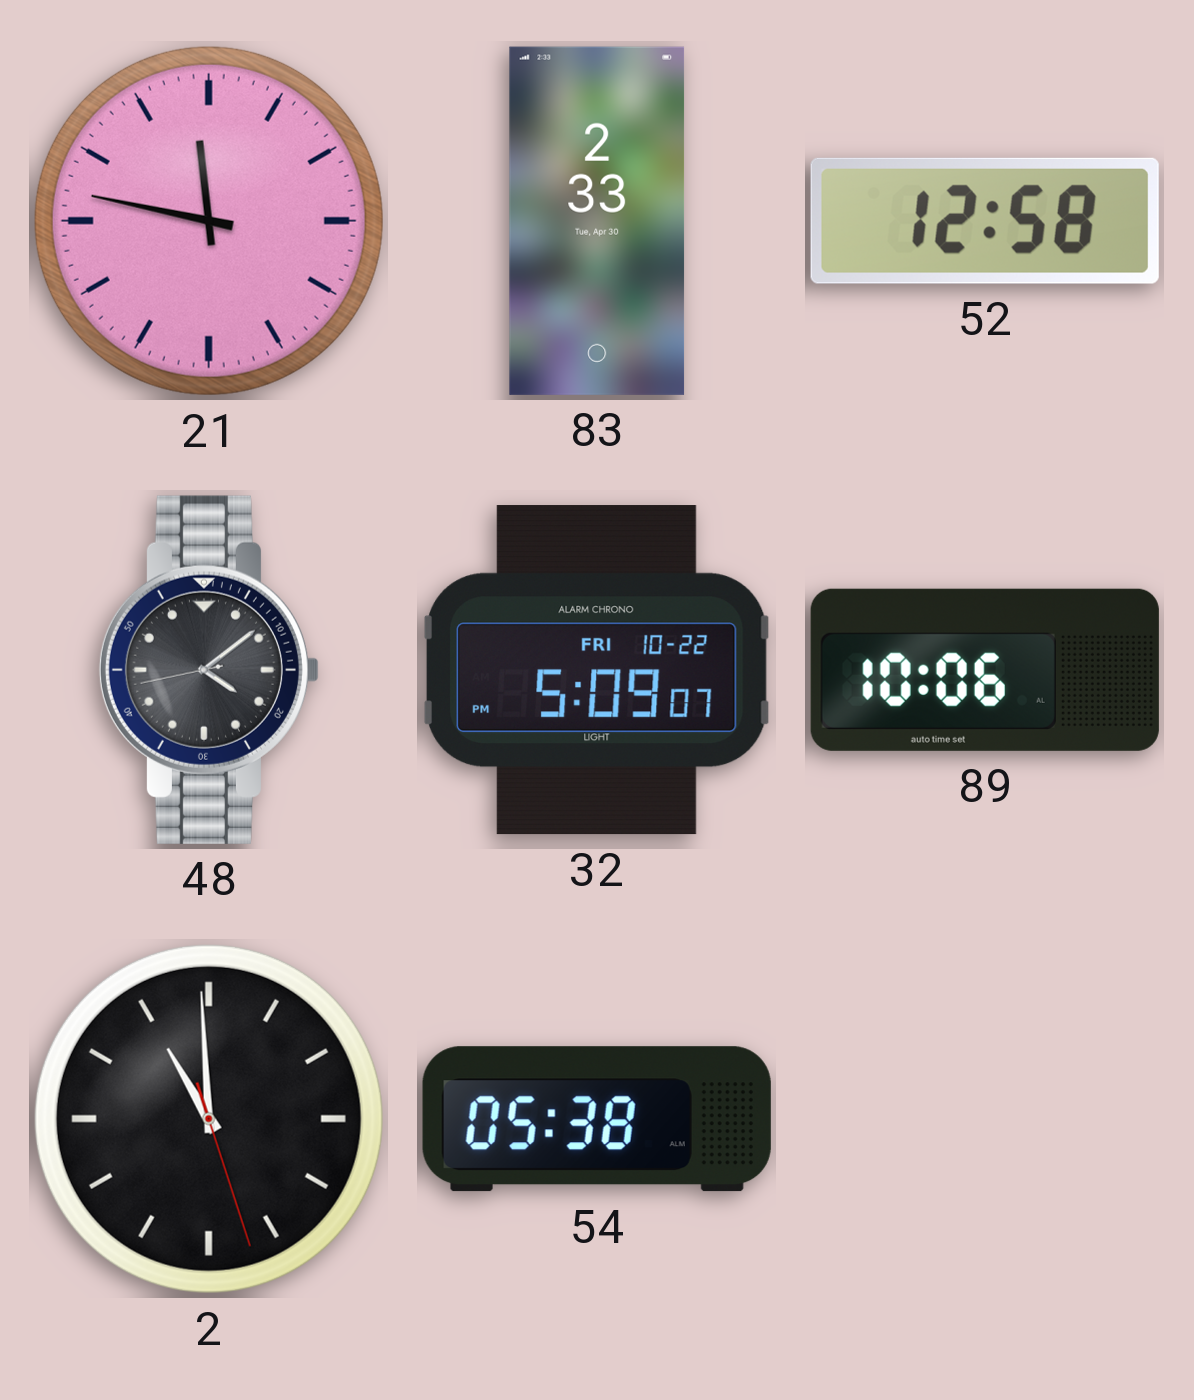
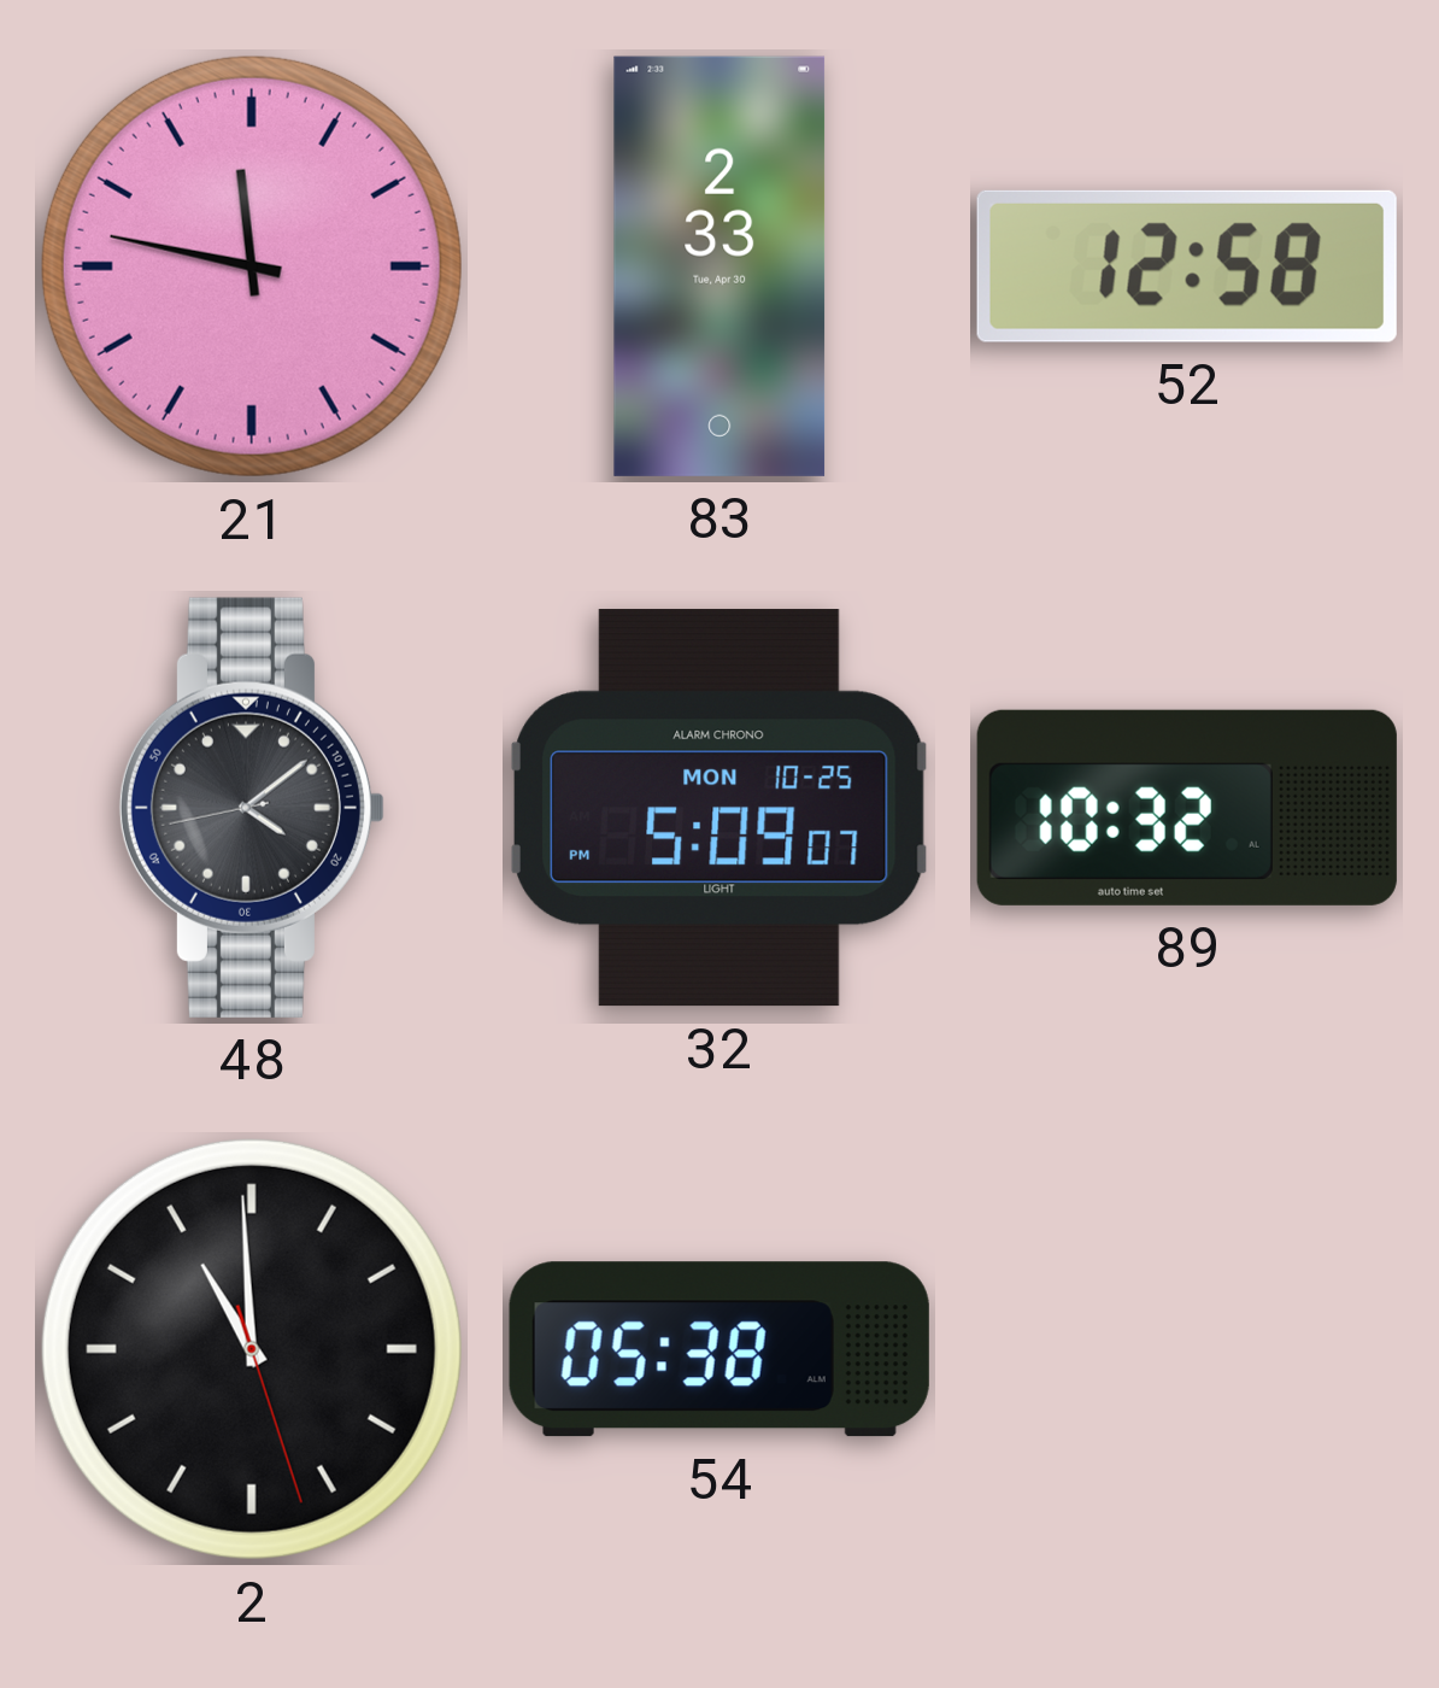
32 date: FRI 10-22 -> MON 10-25 (719, 808)
89: 10:06 -> 10:32 (1187, 808)
